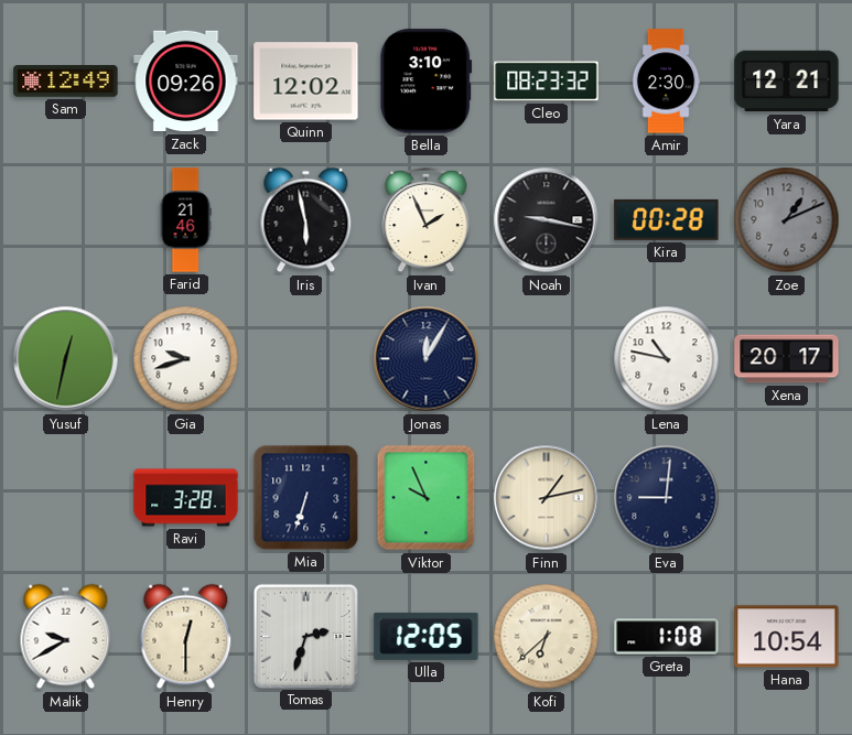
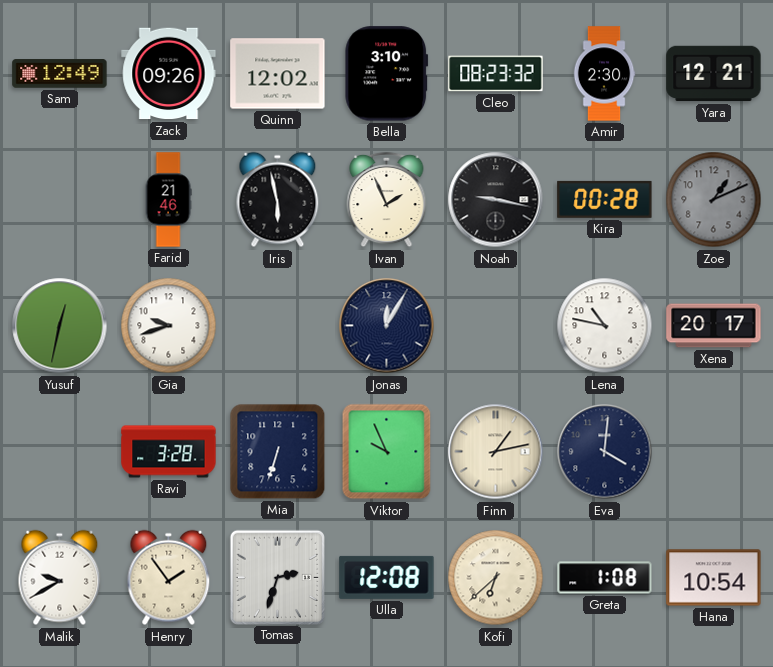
Eva: 9:01 -> 4:01 (605, 452)
Henry: 12:30 -> 1:54 (169, 578)
Ulla: 12:05 -> 12:08 (387, 577)
